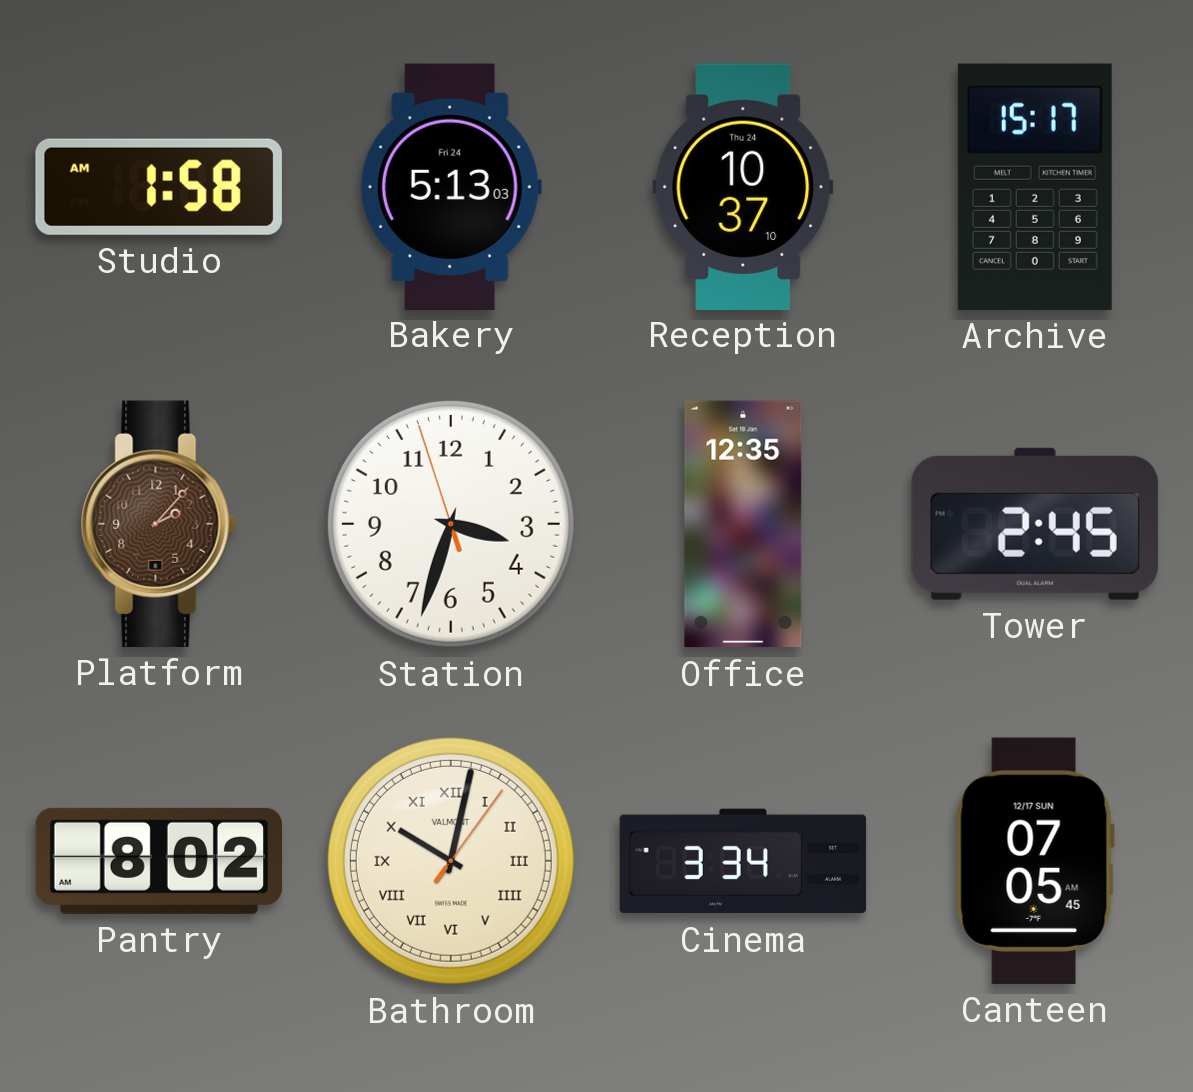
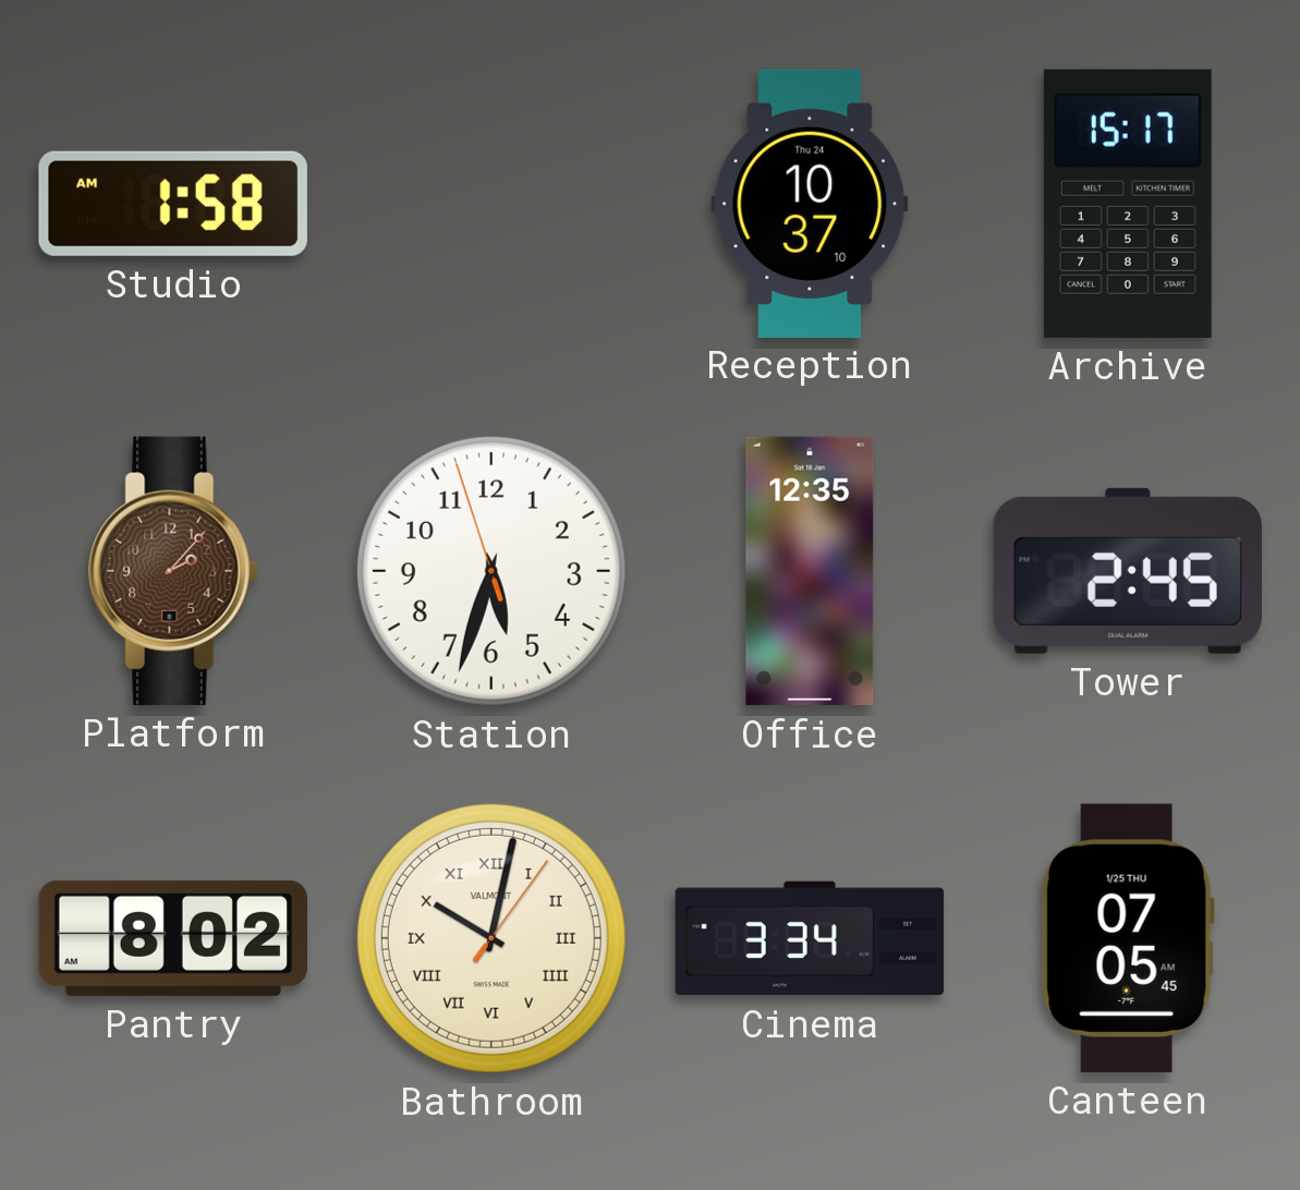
Bakery: 5:13 -> none (451, 186)
Station: 3:32 -> 5:32 (491, 571)
Canteen date: 12/17 SUN -> 1/25 THU (1128, 938)
